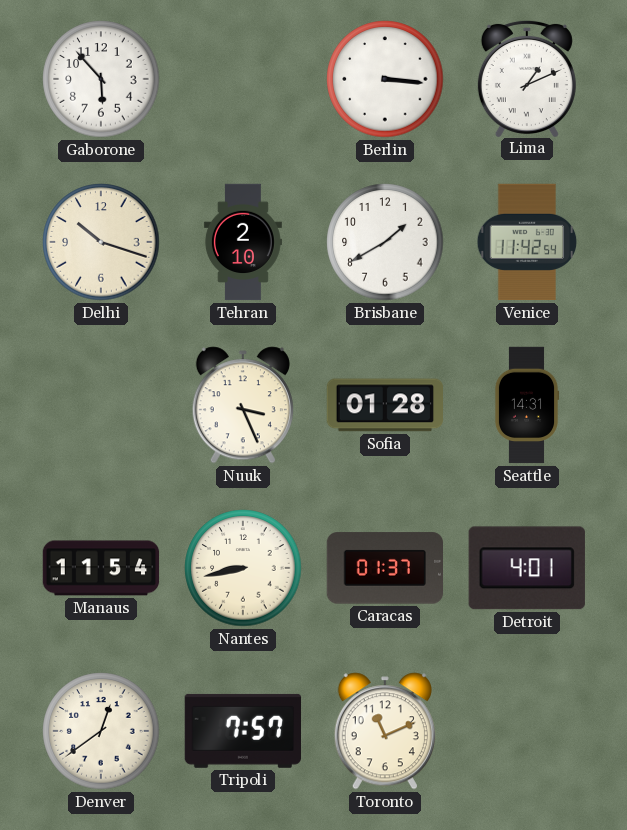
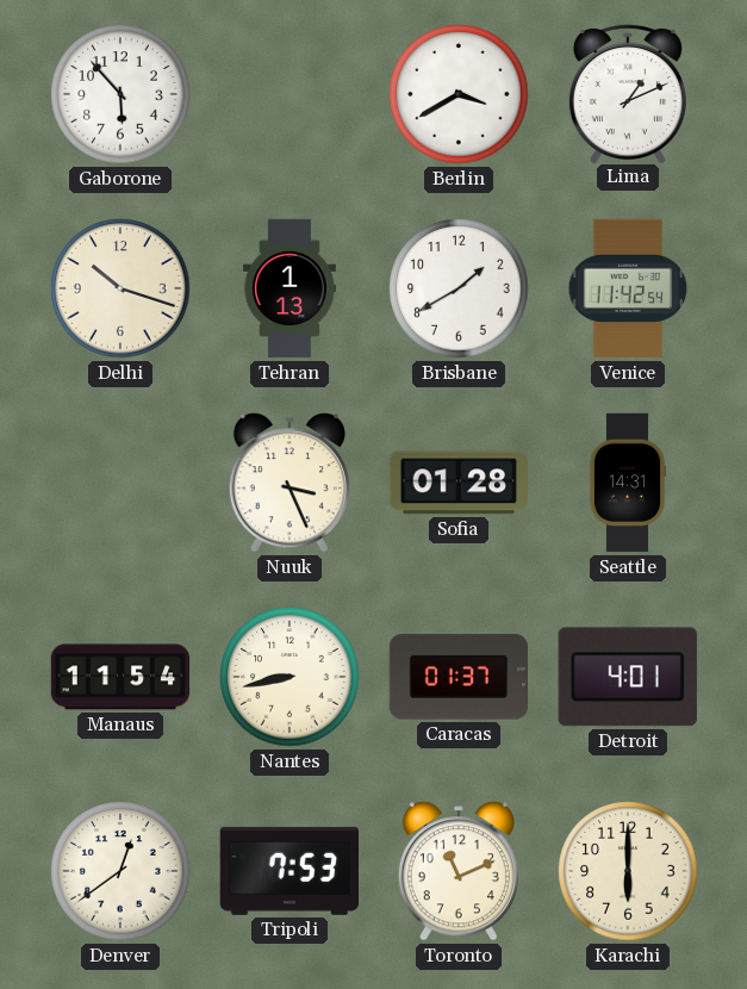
Berlin: 3:16 -> 3:40 (459, 94)
Tehran: 2:10 -> 1:13 (290, 288)
Tripoli: 7:57 -> 7:53 (288, 871)
Karachi: none -> 6:00 (628, 871)
